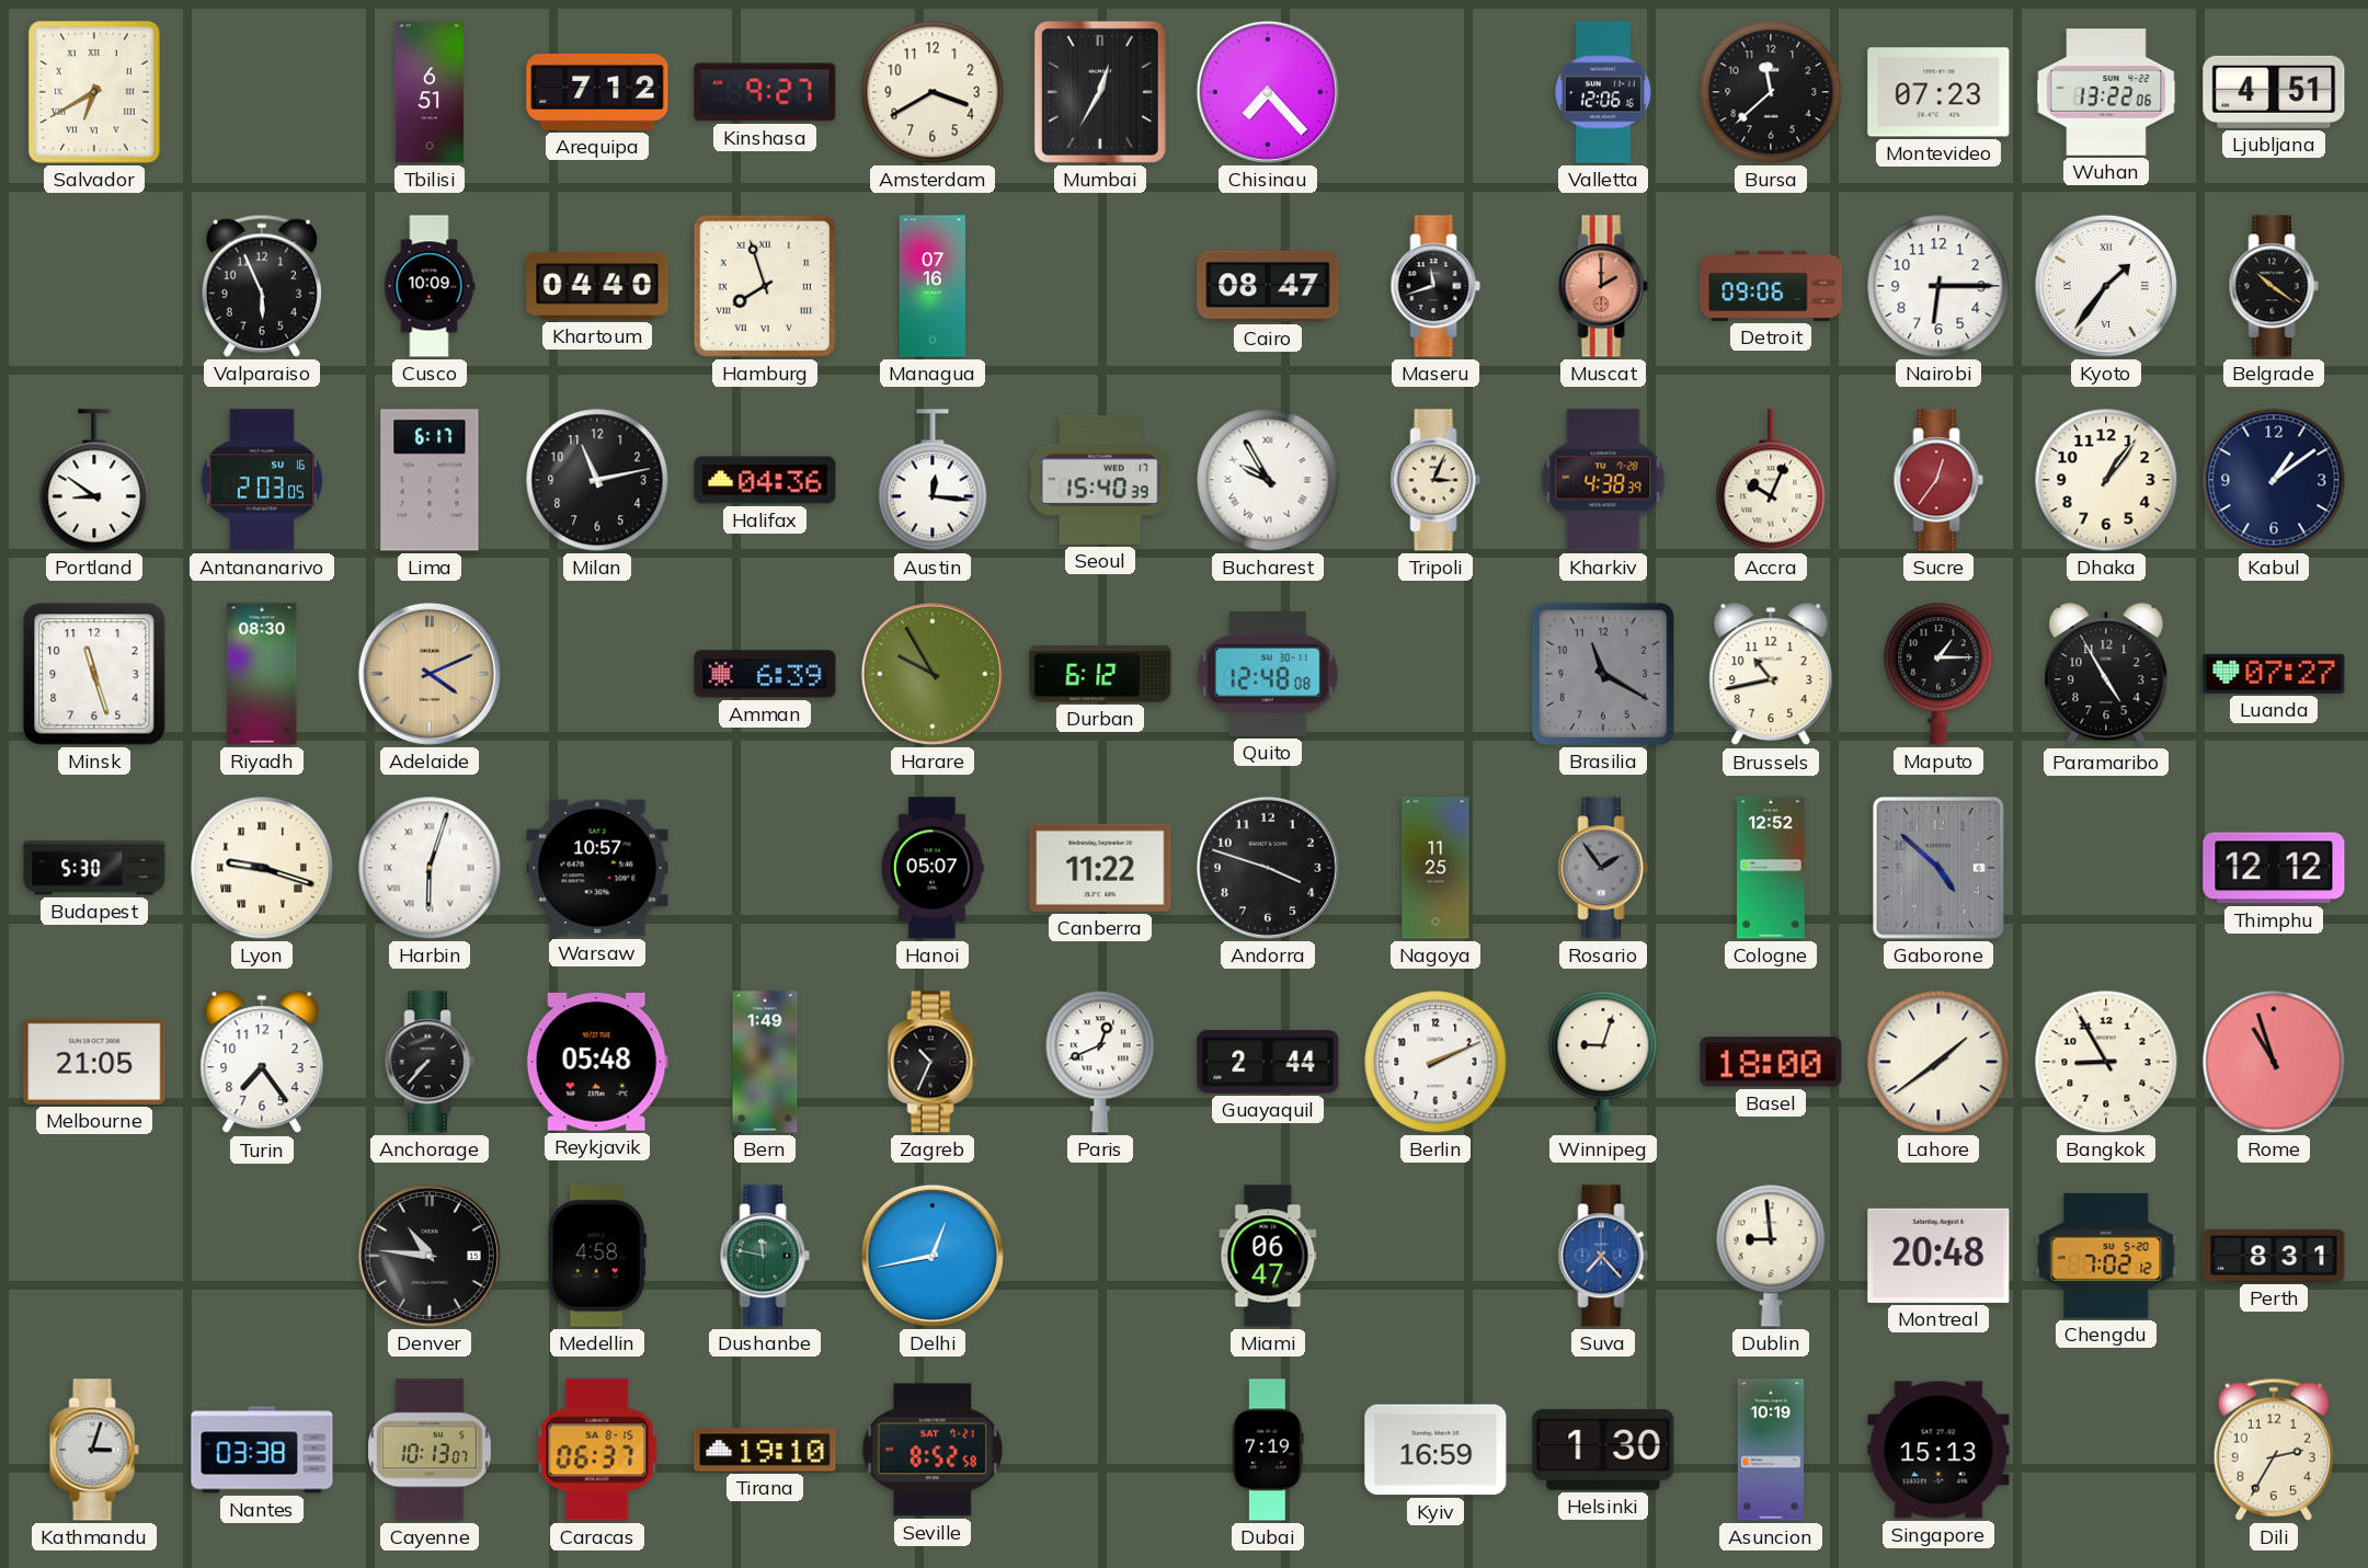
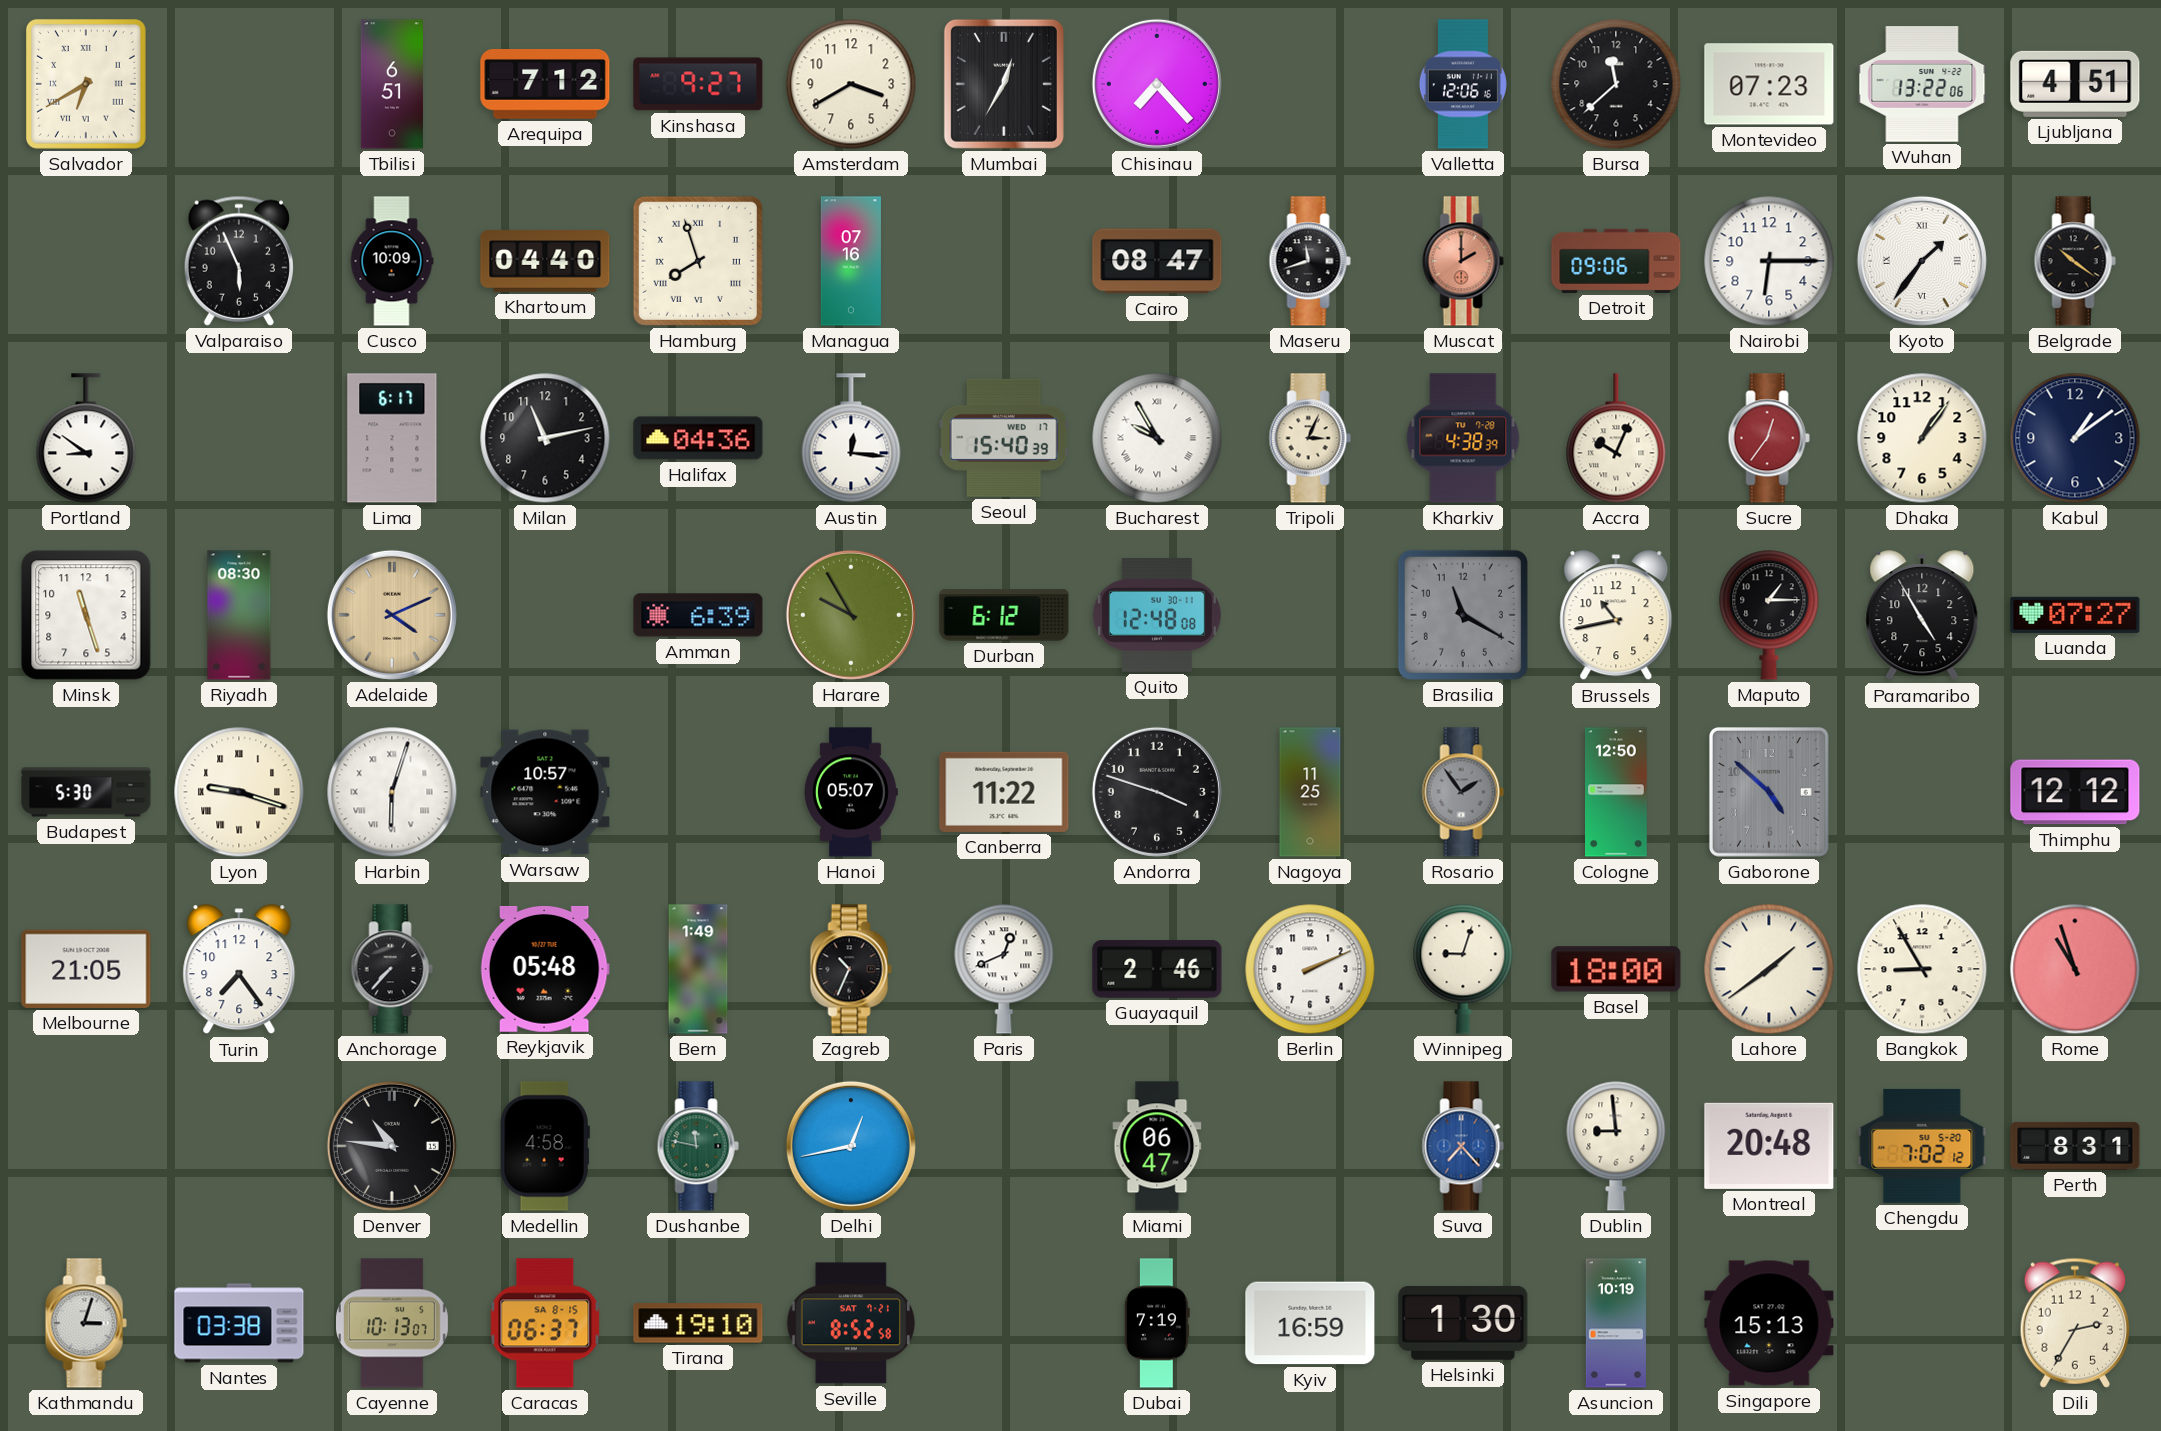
Antananarivo: 2:03 -> none (262, 480)
Cologne: 12:52 -> 12:50 (1617, 792)
Guayaquil: 2:44 -> 2:46 (1157, 969)
